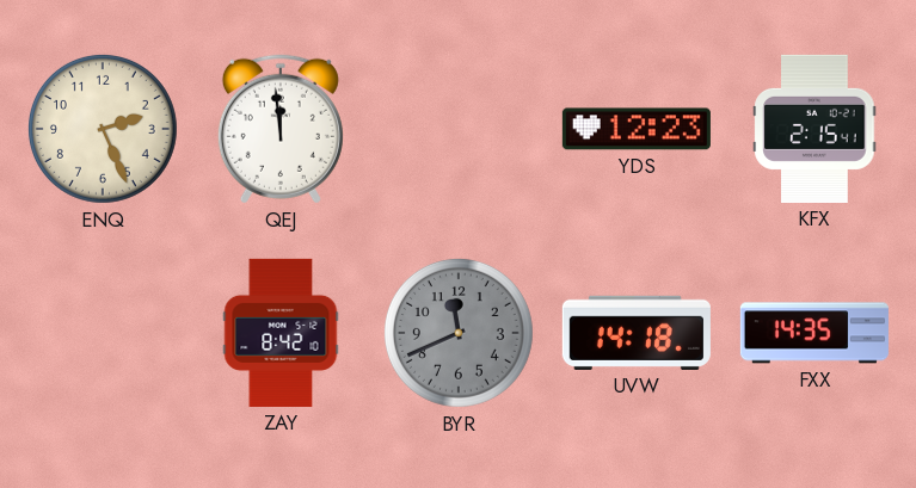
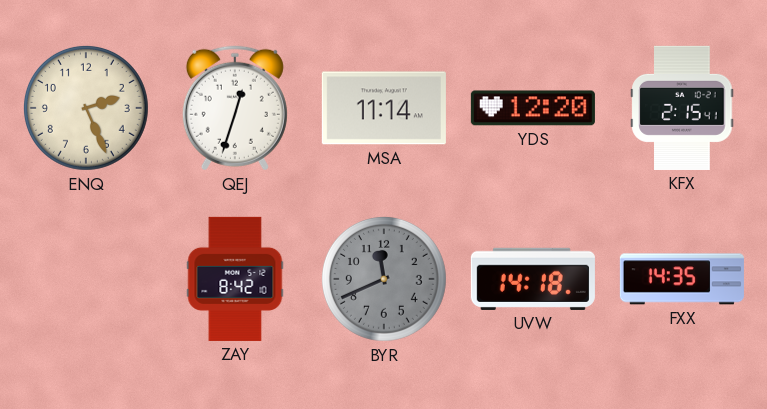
QEJ: 11:59 -> 12:33 (235, 108)
MSA: none -> 11:14 (384, 108)
YDS: 12:23 -> 12:20 (533, 108)
